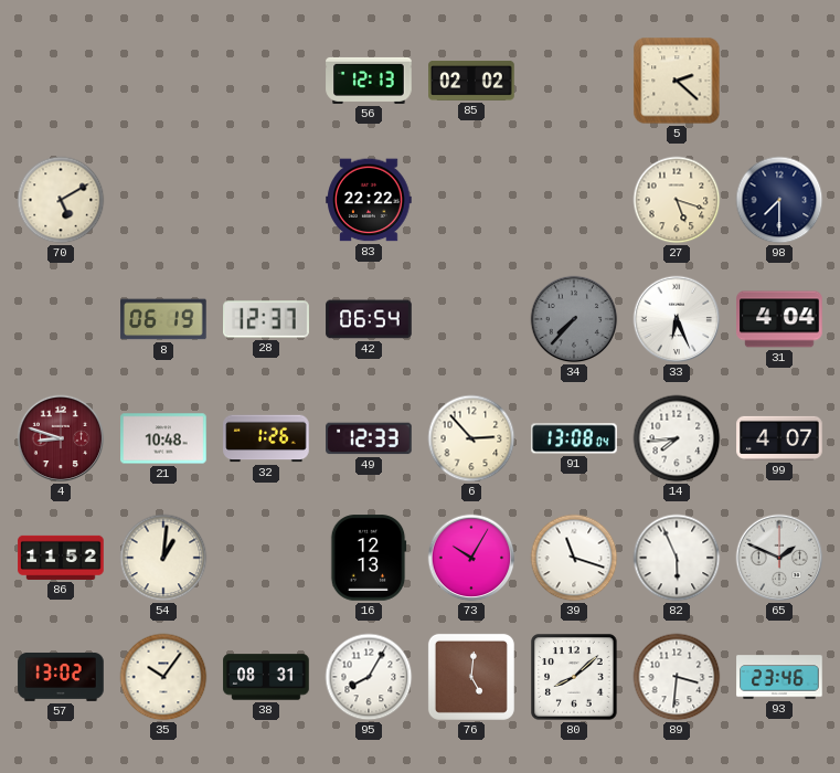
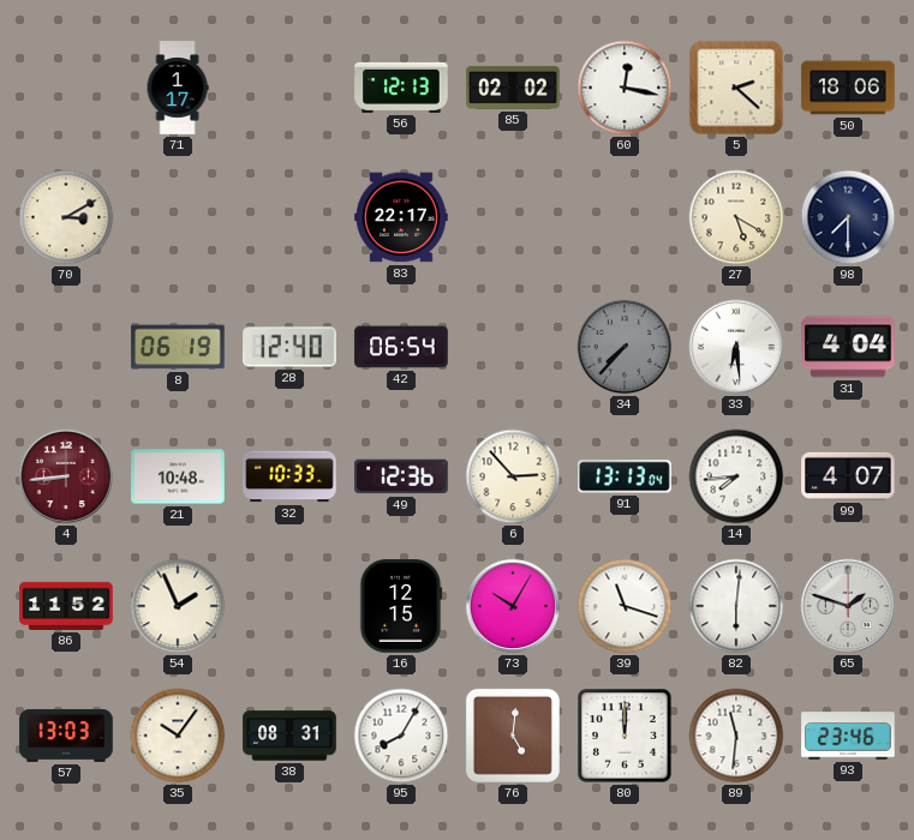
71: none -> 1:17 (178, 88)
60: none -> 12:17 (625, 88)
50: none -> 18:06 (848, 88)
70: 5:10 -> 3:10 (66, 217)
83: 22:22 -> 22:17 (401, 217)
27: 5:18 -> 5:20 (736, 217)
28: 12:37 -> 12:40 (289, 347)
33: 6:26 -> 6:29 (736, 347)
4: 8:48 -> 8:44 (66, 476)
32: 1:26 -> 10:33 (289, 476)
49: 12:33 -> 12:36 (401, 476)
91: 13:08 -> 13:13 (625, 476)
54: 1:01 -> 1:56 (178, 606)
16: 12:13 -> 12:15 (401, 606)
82: 5:56 -> 6:01 (736, 606)
65: 1:49 -> 1:48 (848, 606)
57: 13:02 -> 13:03 (66, 736)
80: 8:08 -> 12:00 (625, 736)
89: 3:31 -> 11:31 (736, 736)
